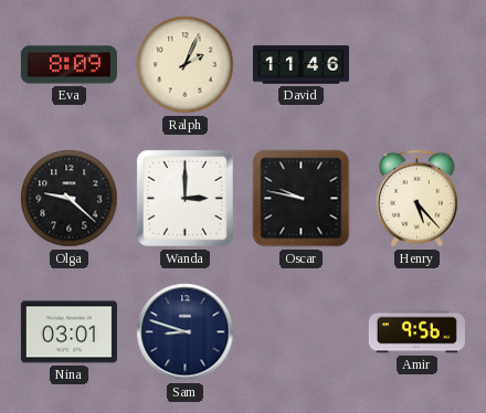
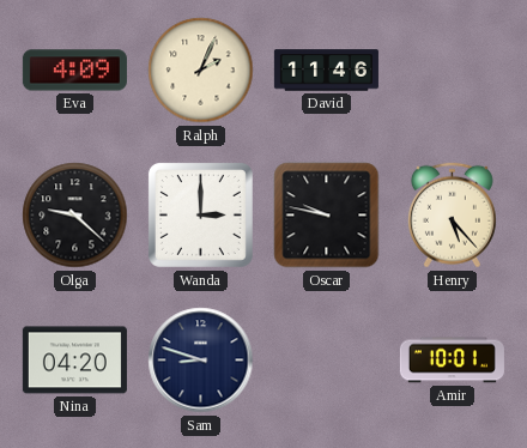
Eva: 8:09 -> 4:09 (74, 71)
Nina: 03:01 -> 04:20 (74, 361)
Amir: 9:56 -> 10:01 (452, 361)
